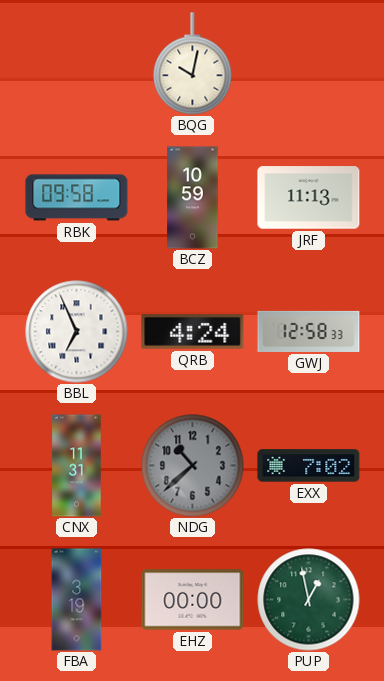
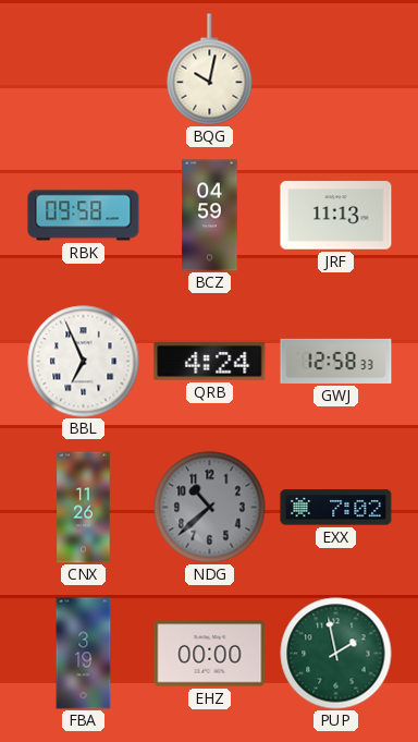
BCZ: 10:59 -> 04:59 (210, 216)
CNX: 11:31 -> 11:26 (84, 508)
PUP: 12:58 -> 1:58 (336, 654)
